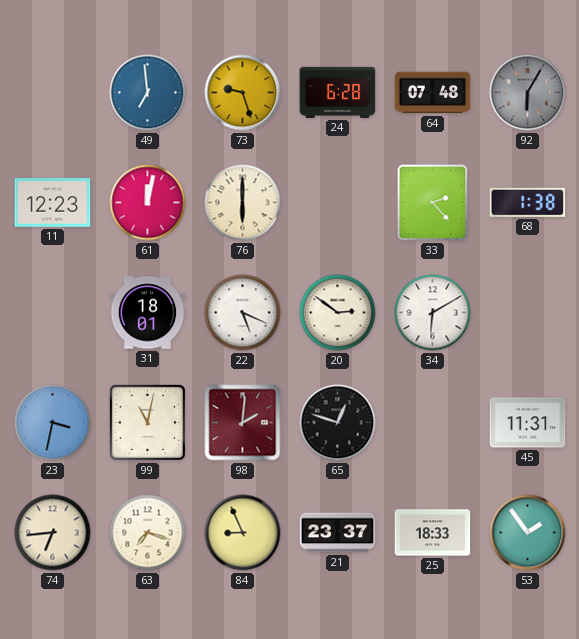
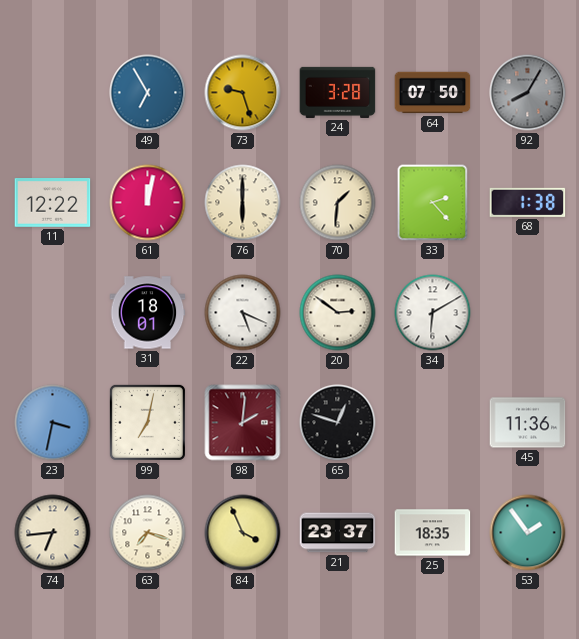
49: 6:59 -> 6:55 (148, 93)
24: 6:28 -> 3:28 (338, 92)
64: 07:48 -> 07:50 (433, 93)
92: 6:05 -> 8:05 (528, 93)
11: 12:23 -> 12:22 (53, 203)
70: none -> 1:31 (338, 203)
99: 11:02 -> 7:02 (147, 422)
45: 11:31 -> 11:36 (528, 423)
84: 8:56 -> 3:56 (243, 533)
25: 18:33 -> 18:35 (433, 533)
